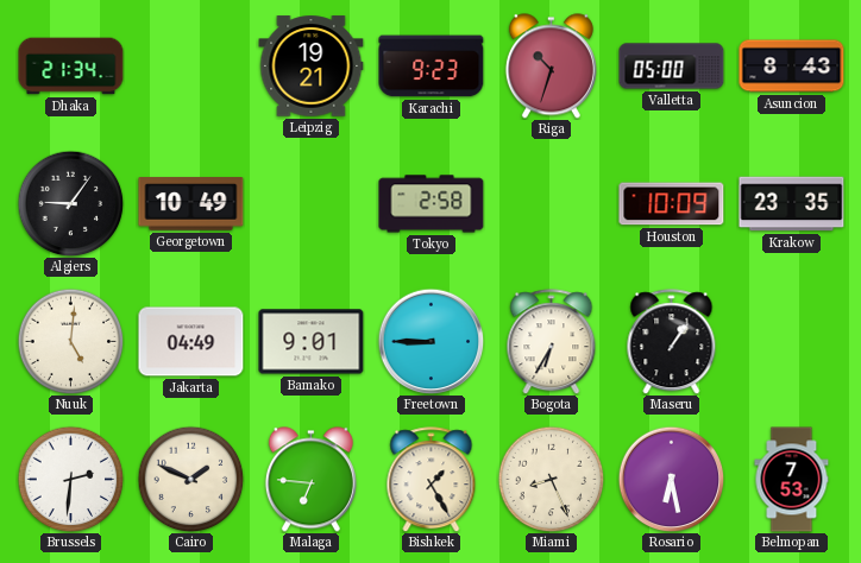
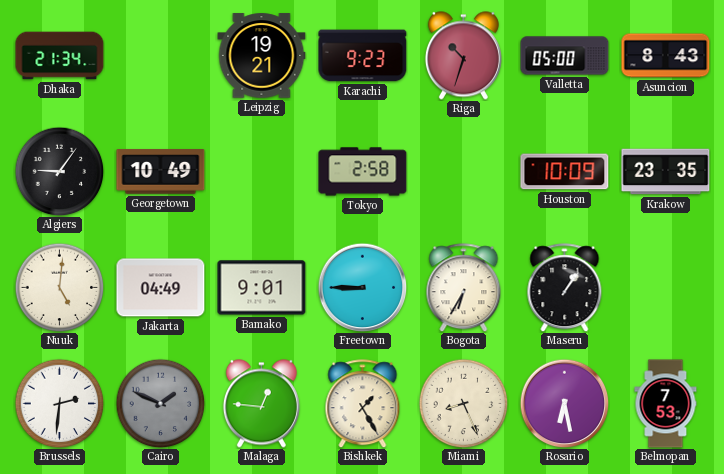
Cairo dial: cream -> grey (160, 403)
Malaga: 6:46 -> 12:46 (261, 404)
